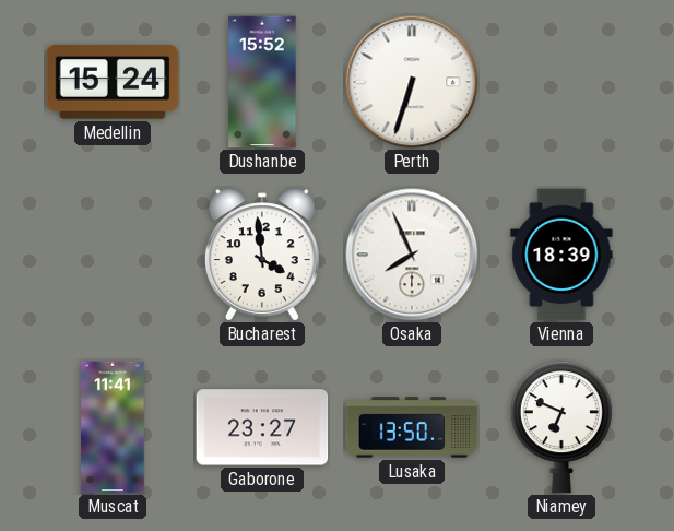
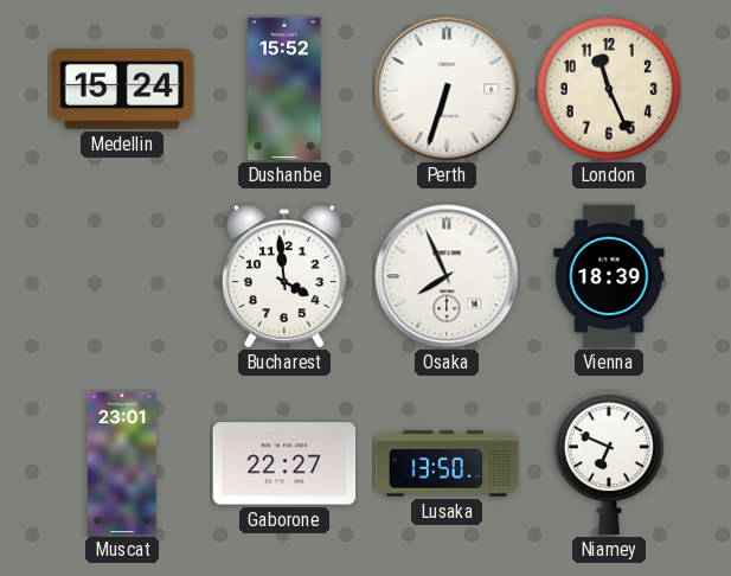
London: none -> 11:26 (609, 89)
Muscat: 11:41 -> 23:01 (122, 463)
Gaborone: 23:27 -> 22:27 (284, 463)
